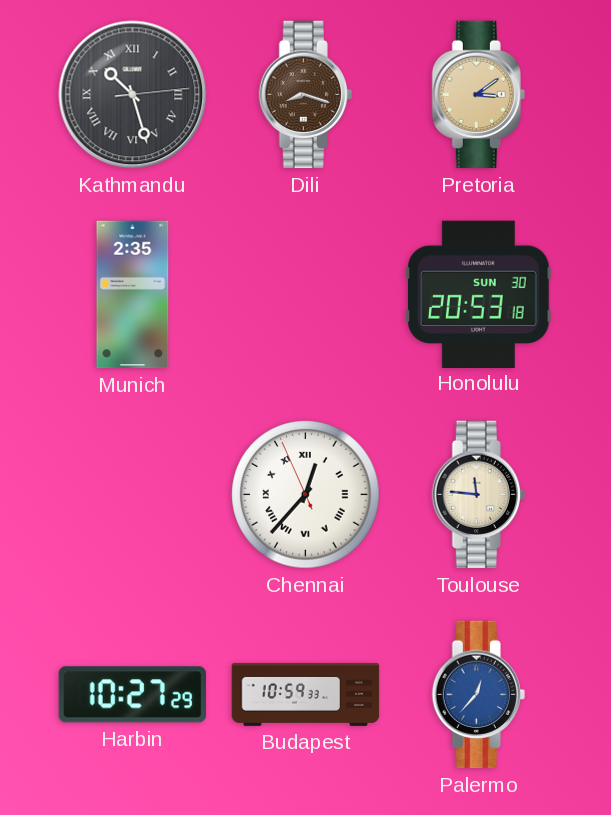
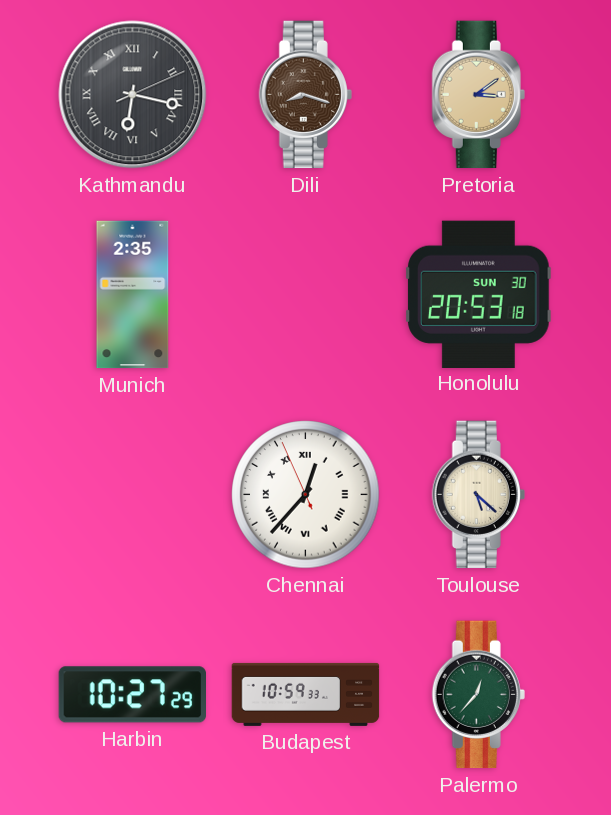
Kathmandu: 10:27 -> 6:17 (133, 95)
Toulouse: 11:46 -> 5:22 (478, 495)
Palermo dial: blue -> green (478, 695)
